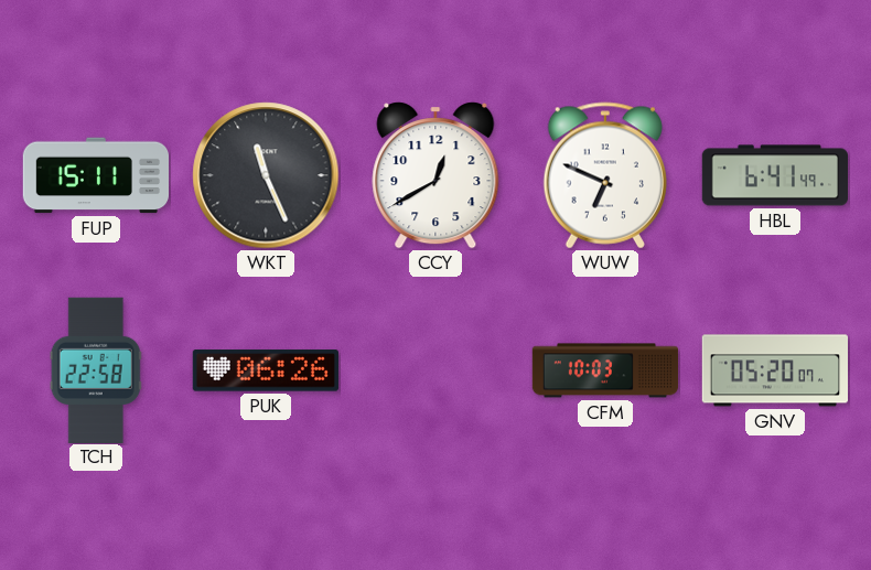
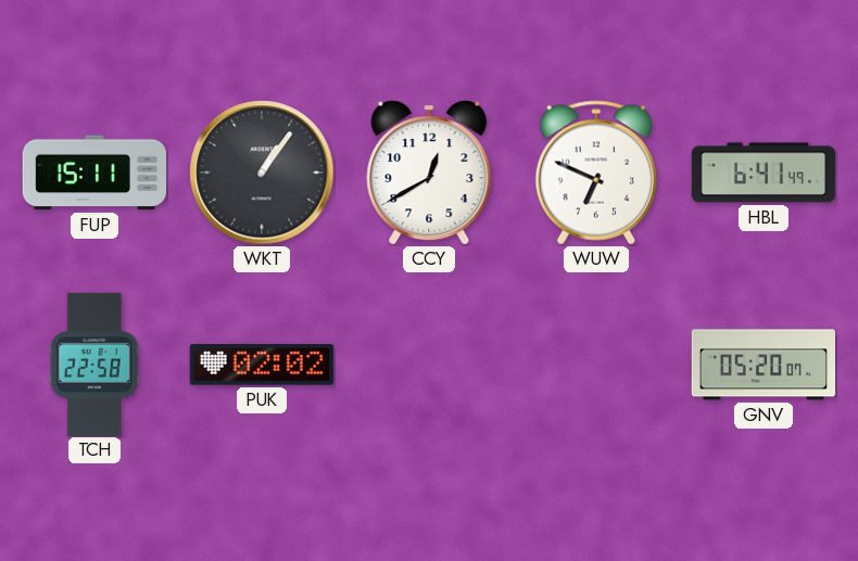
WKT: 11:26 -> 1:06 (262, 173)
PUK: 06:26 -> 02:02 (262, 365)
CFM: 10:03 -> none (605, 370)
